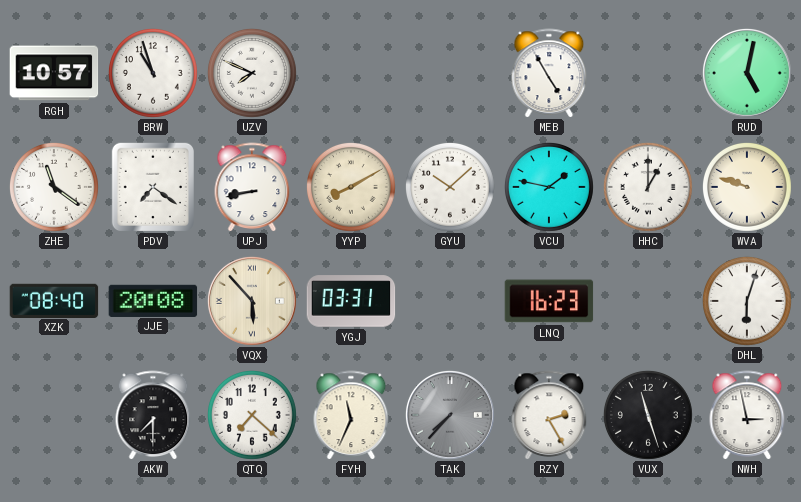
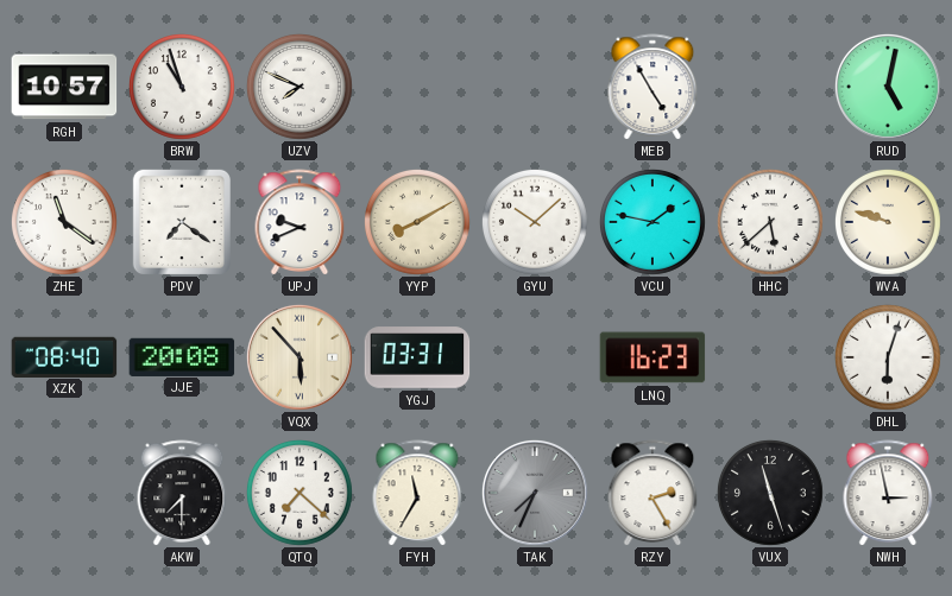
UPJ: 8:43 -> 9:41 (300, 222)
HHC: 1:00 -> 5:38 (770, 222)
FYH: 11:34 -> 11:35 (417, 493)
TAK: 7:37 -> 7:34 (535, 493)
